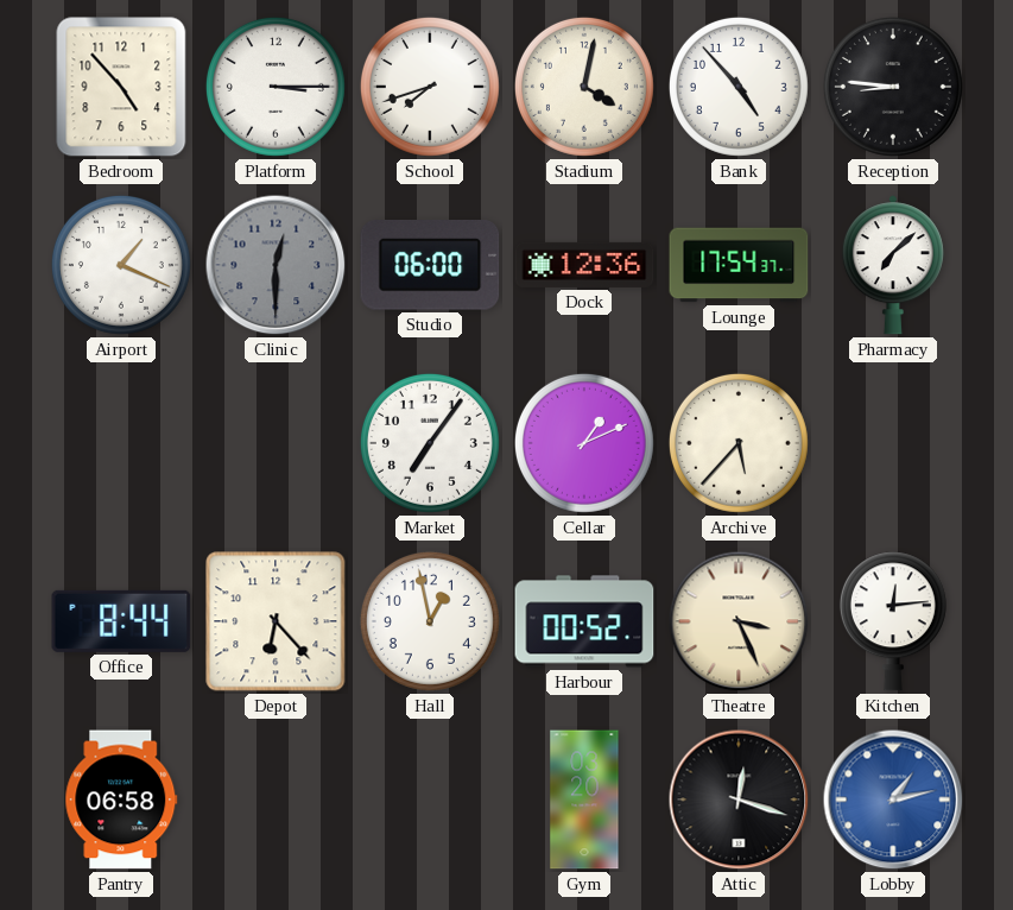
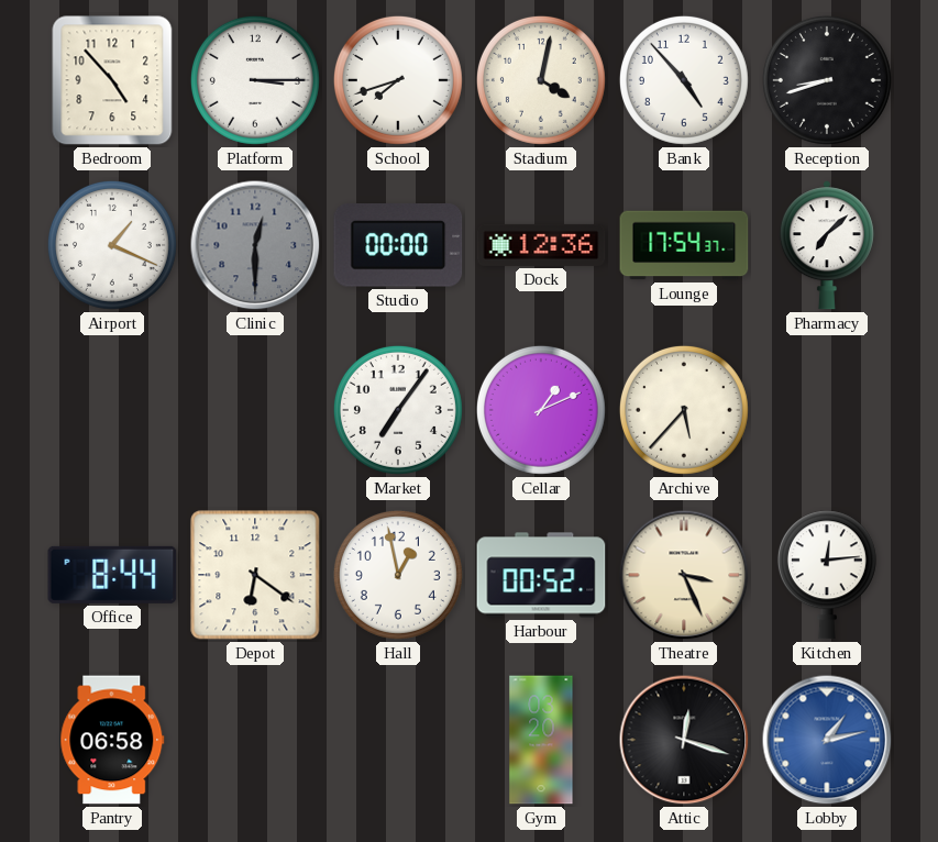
Reception: 8:46 -> 8:42 (827, 80)
Studio: 06:00 -> 00:00 (398, 245)
Depot: 6:23 -> 6:21 (255, 575)
